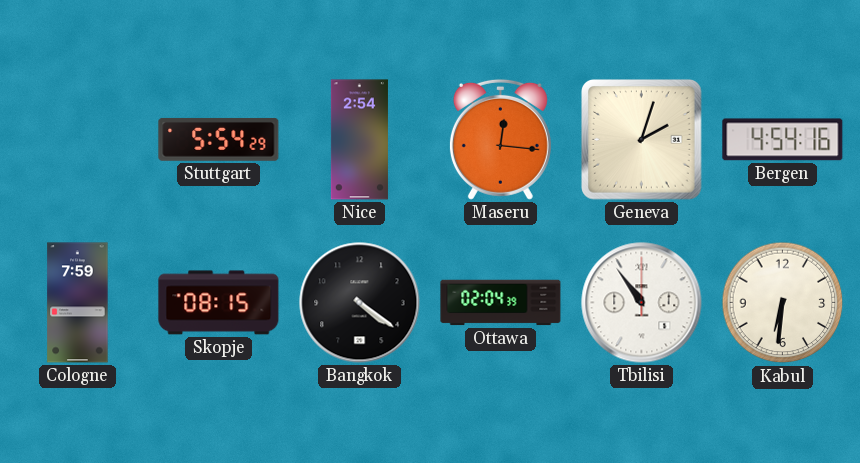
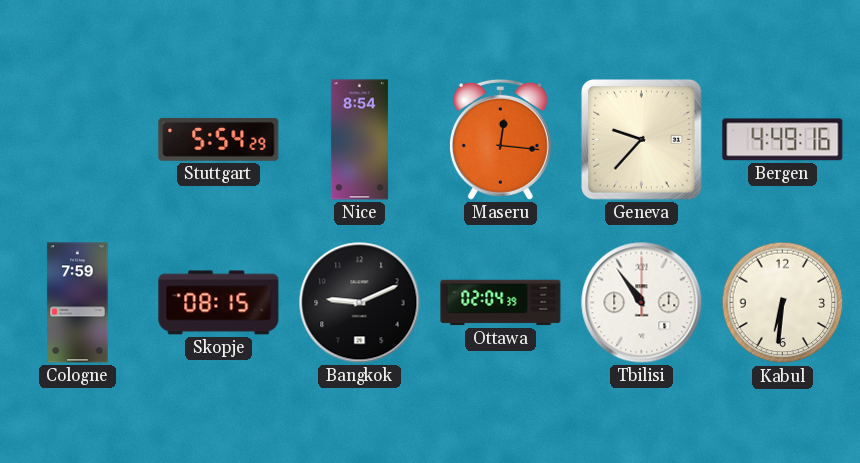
Nice: 2:54 -> 8:54 (359, 140)
Geneva: 2:03 -> 9:37 (642, 140)
Bergen: 4:54 -> 4:49 (783, 140)
Bangkok: 4:21 -> 9:11 (360, 303)
